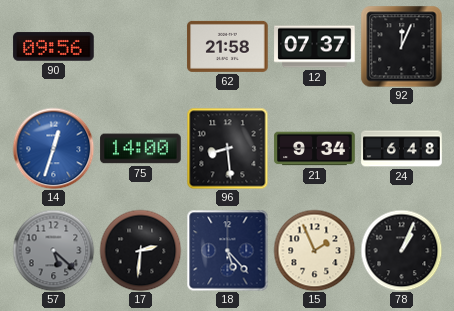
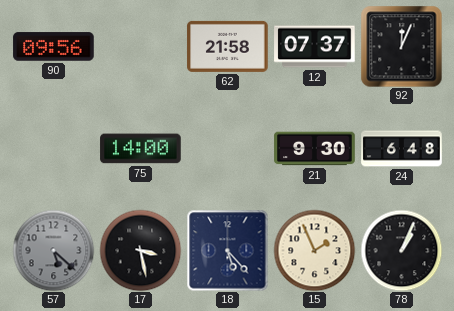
14: 12:33 -> none (53, 148)
96: 8:29 -> none (227, 148)
21: 9:34 -> 9:30 (315, 149)
17: 2:31 -> 3:28 (140, 250)
